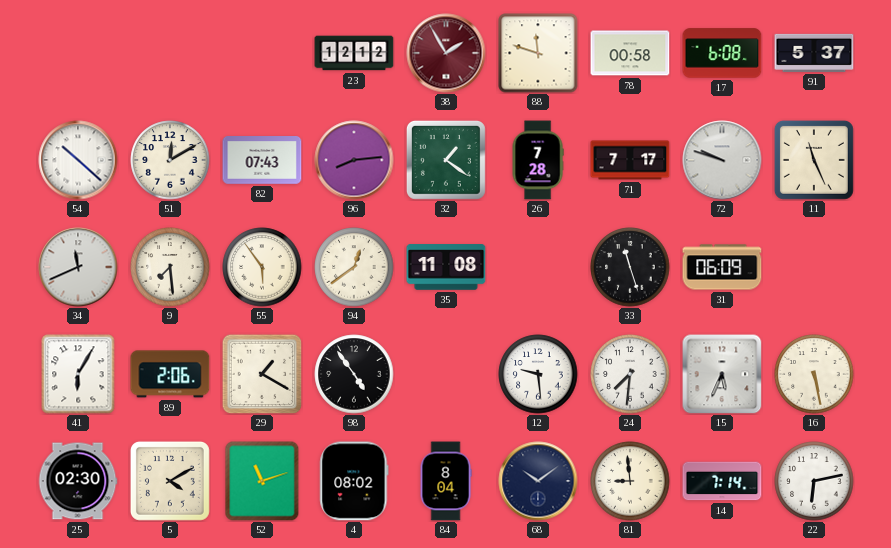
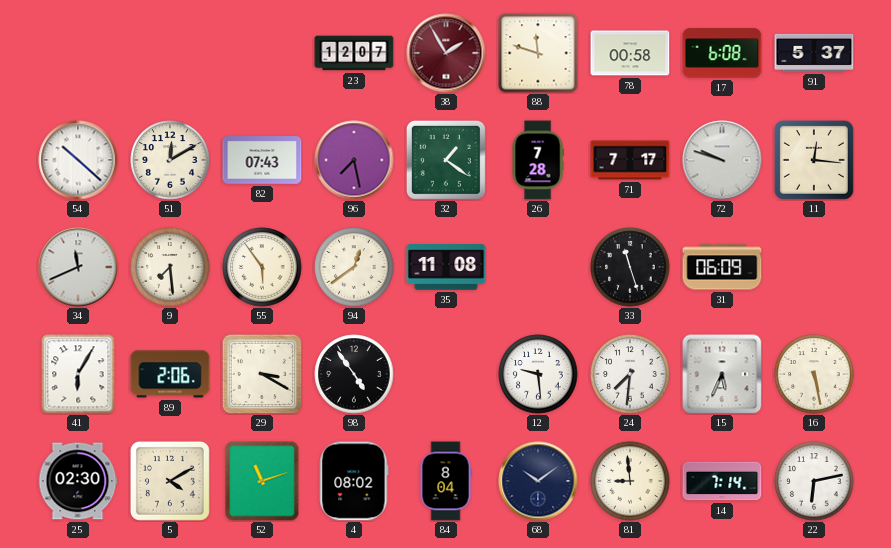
23: 12:12 -> 12:07 (354, 53)
96: 8:14 -> 7:28 (354, 160)
11: 11:26 -> 12:16 (814, 160)
29: 1:20 -> 3:20 (262, 374)
